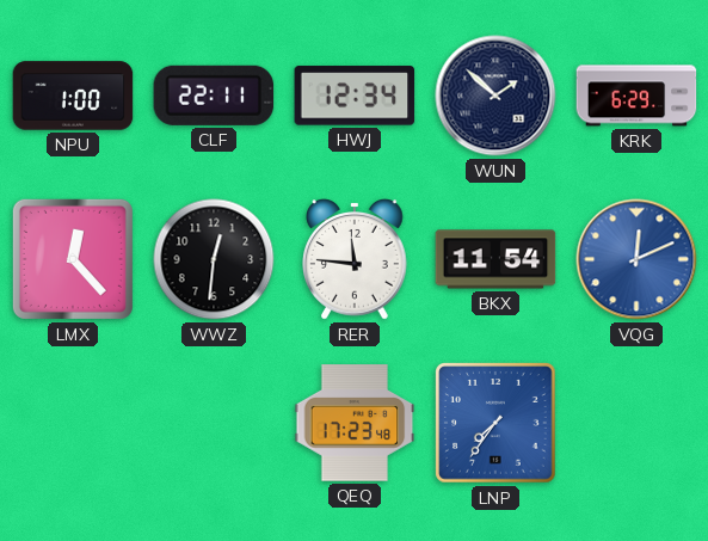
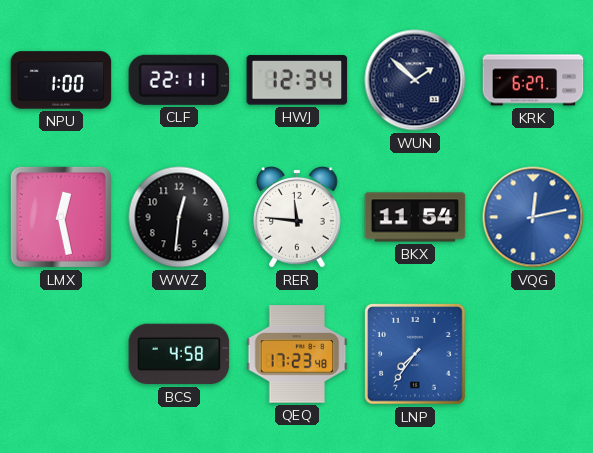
KRK: 6:29 -> 6:27 (533, 80)
LMX: 12:23 -> 12:28 (61, 217)
VQG: 12:11 -> 12:13 (533, 217)
BCS: none -> 4:58 (179, 354)
